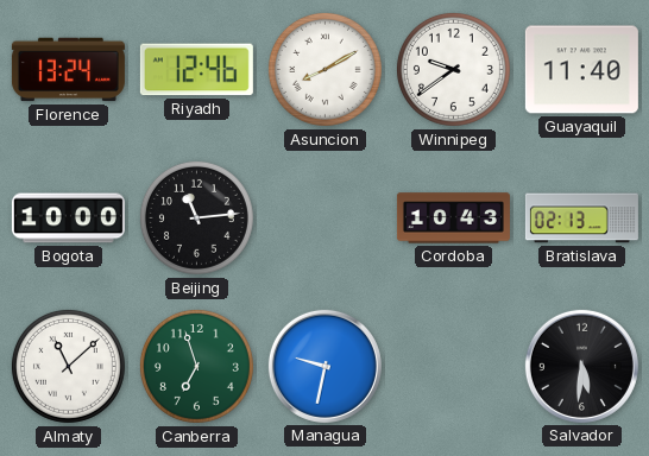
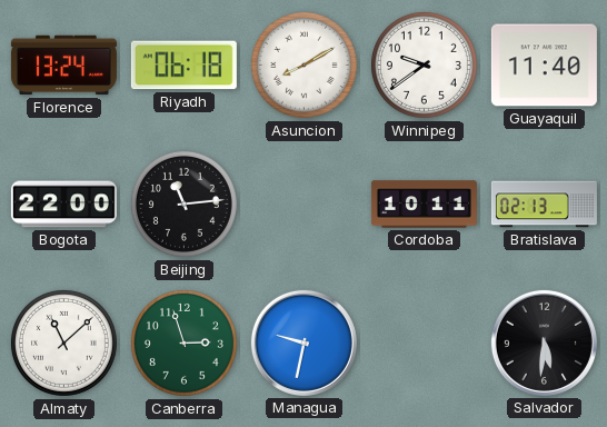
Riyadh: 12:46 -> 06:18 (183, 66)
Bogota: 10:00 -> 22:00 (63, 205)
Cordoba: 10:43 -> 10:11 (424, 205)
Canberra: 6:57 -> 2:57 (183, 342)
